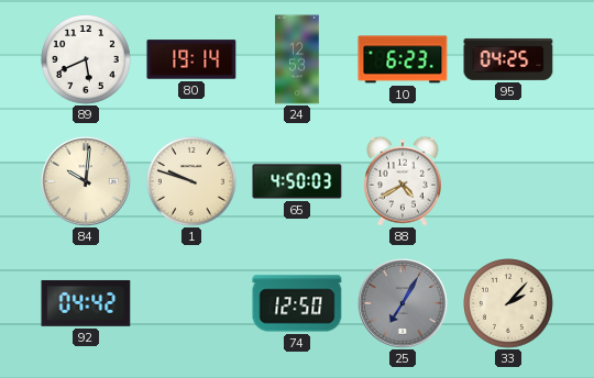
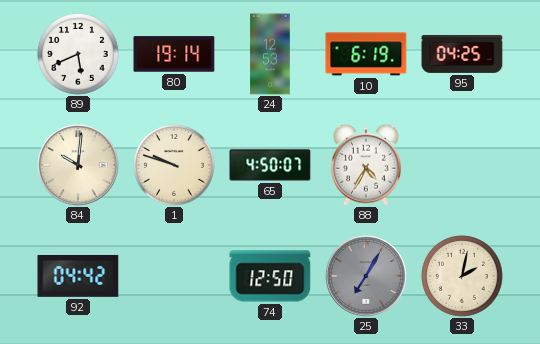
10: 6:23 -> 6:19 (366, 54)
65: 4:50:03 -> 4:50:07 (270, 165)
88: 4:40 -> 4:35 (366, 165)
33: 2:07 -> 2:02 (463, 277)
